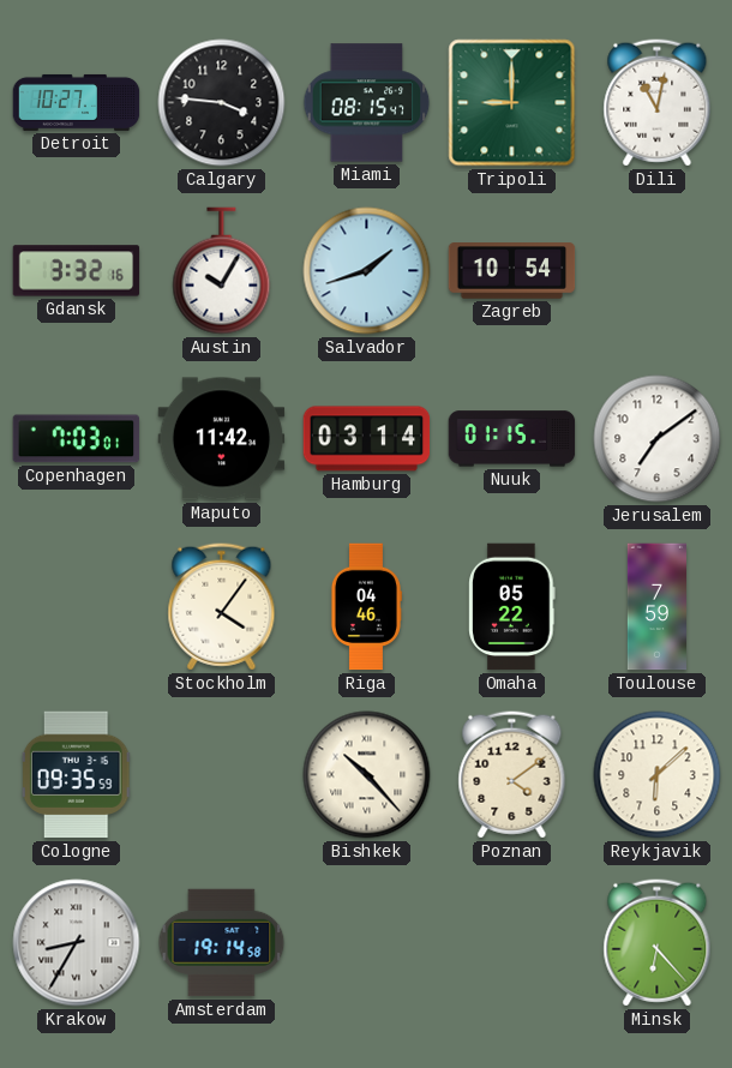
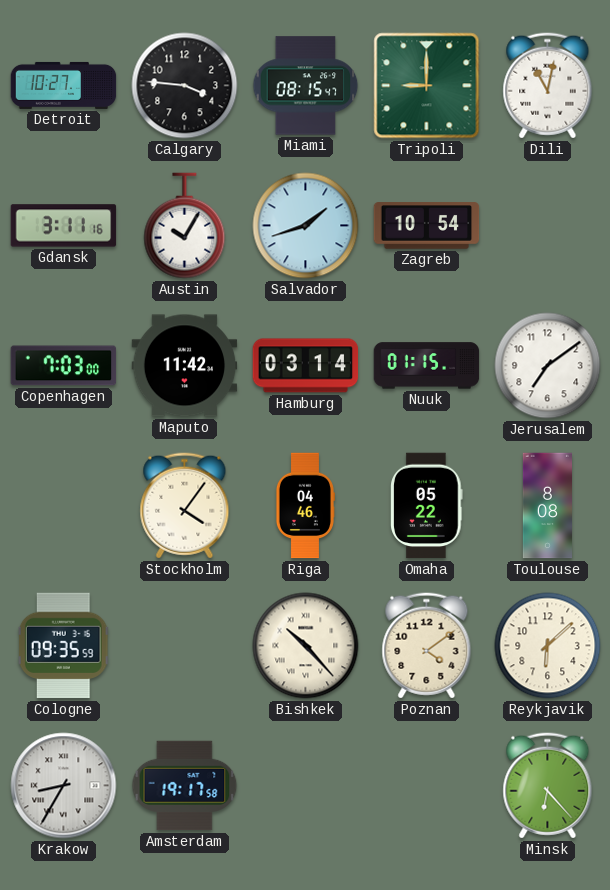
Gdansk: 3:32 -> 3:11 (64, 226)
Copenhagen: 7:03:01 -> 7:03:00 (64, 366)
Toulouse: 7:59 -> 8:08 (547, 506)
Amsterdam: 19:14 -> 19:17 (185, 786)
